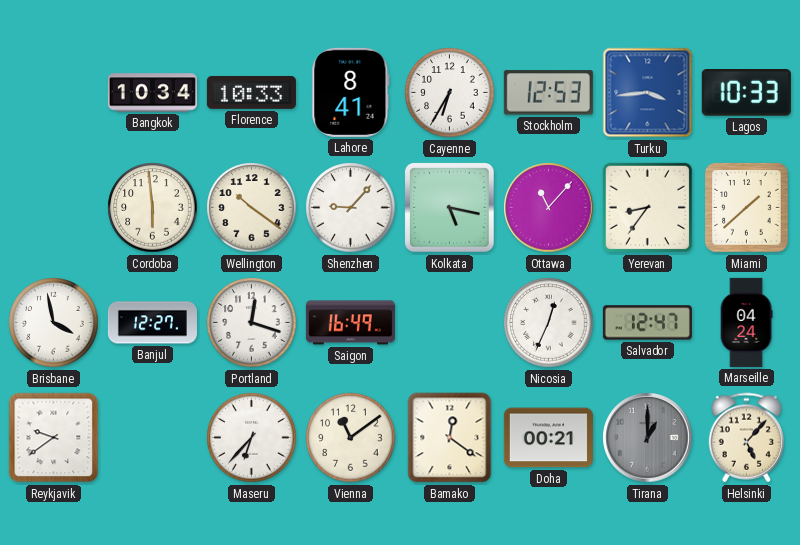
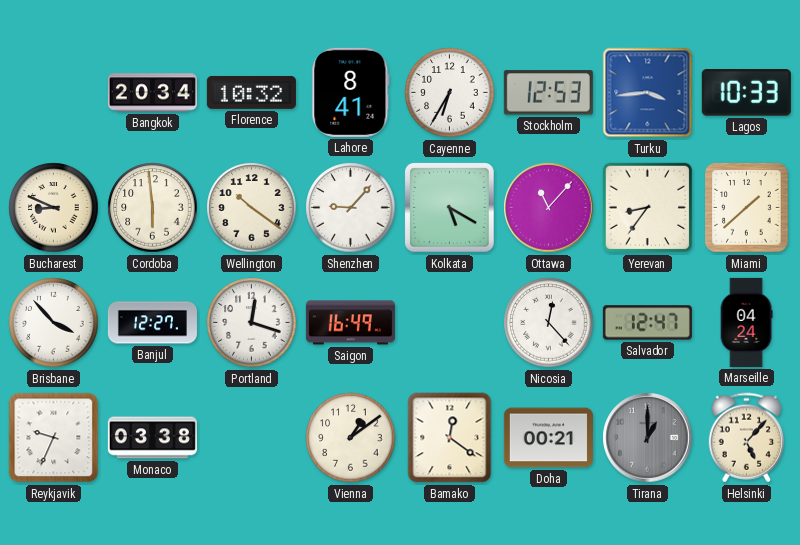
Bangkok: 10:34 -> 20:34 (152, 93)
Florence: 10:33 -> 10:32 (251, 92)
Bucharest: none -> 8:49 (54, 208)
Kolkata: 5:17 -> 5:20 (450, 208)
Brisbane: 3:58 -> 3:53 (54, 323)
Nicosia: 12:34 -> 12:23 (549, 323)
Reykjavik: 9:39 -> 9:34 (54, 438)
Monaco: none -> 03:38 (152, 438)
Maseru: 6:37 -> none (252, 438)
Vienna: 11:09 -> 1:09 (351, 438)
